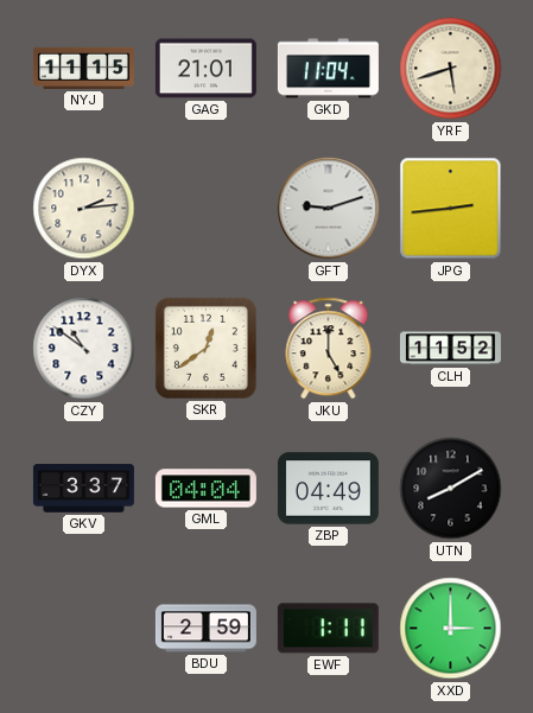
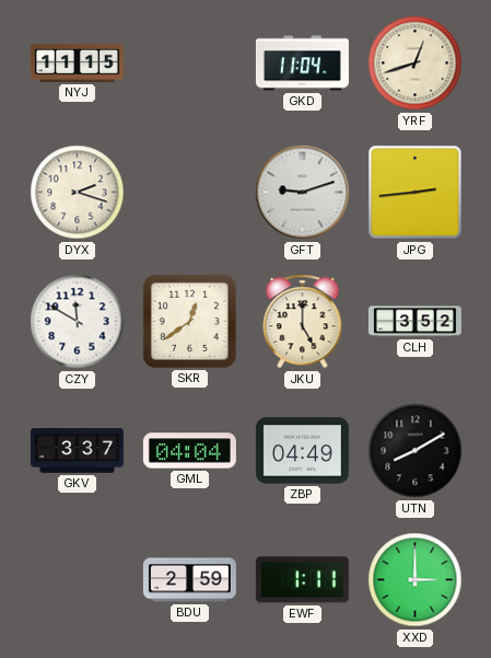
GAG: 21:01 -> none (205, 69)
YRF: 5:42 -> 12:42 (416, 64)
DYX: 2:14 -> 2:18 (78, 193)
CZY: 10:51 -> 11:50 (78, 322)
CLH: 11:52 -> 3:52 (414, 322)
